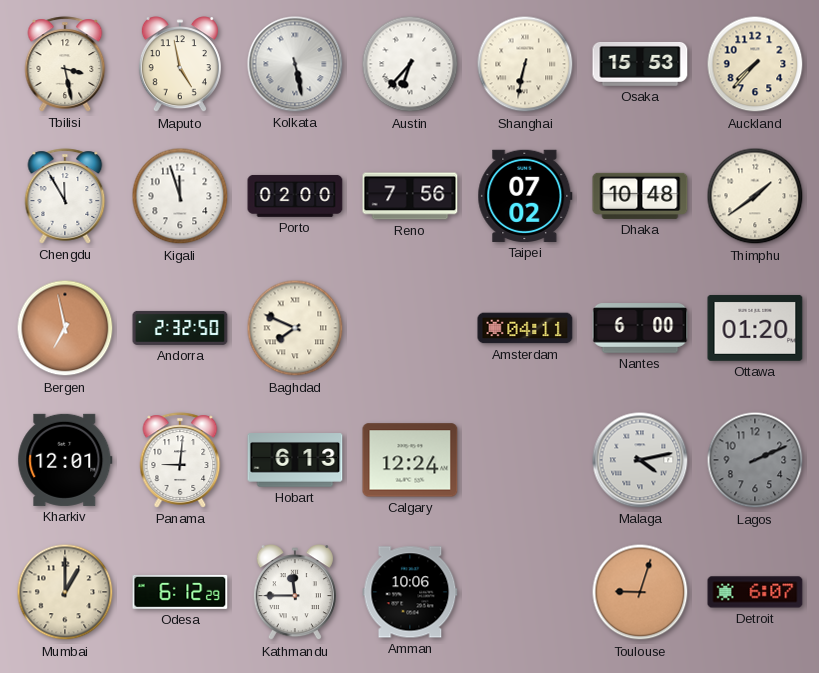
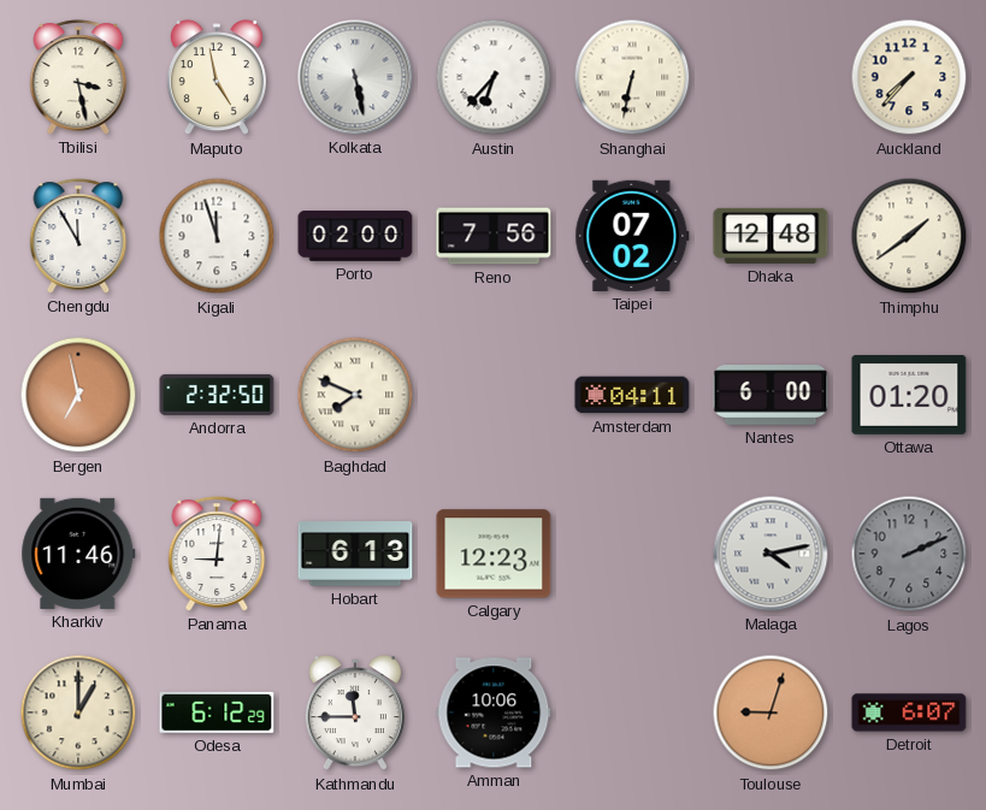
Osaka: 15:53 -> none (640, 64)
Dhaka: 10:48 -> 12:48 (771, 236)
Kharkiv: 12:01 -> 11:46 (78, 554)
Calgary: 12:24 -> 12:23 (494, 554)
